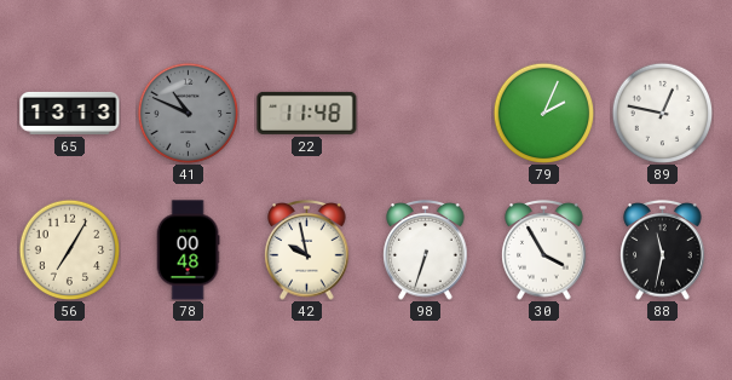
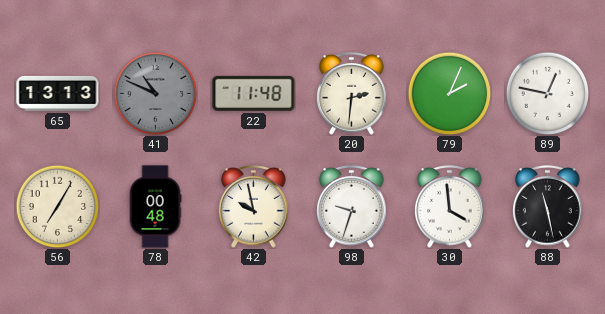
20: none -> 2:31 (352, 94)
98: 6:33 -> 9:33 (352, 207)
30: 3:55 -> 3:59 (450, 207)
88: 11:32 -> 11:28 (548, 207)
